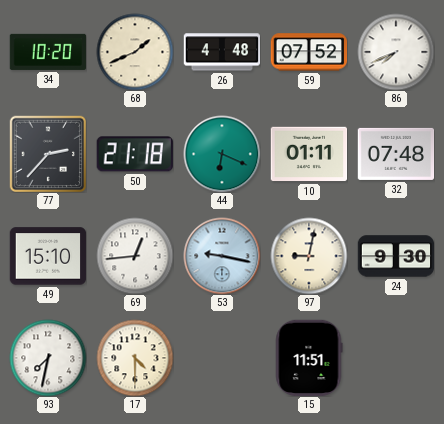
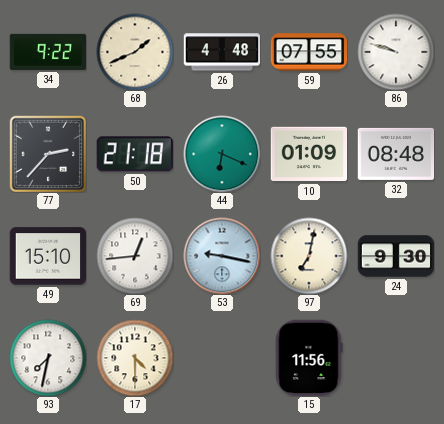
34: 10:20 -> 9:22 (48, 52)
59: 07:52 -> 07:55 (309, 52)
86: 7:41 -> 9:48 (396, 52)
10: 01:11 -> 01:09 (309, 154)
32: 07:48 -> 08:48 (396, 154)
97: 9:02 -> 7:02 (309, 256)
15: 11:51 -> 11:56 (309, 358)
